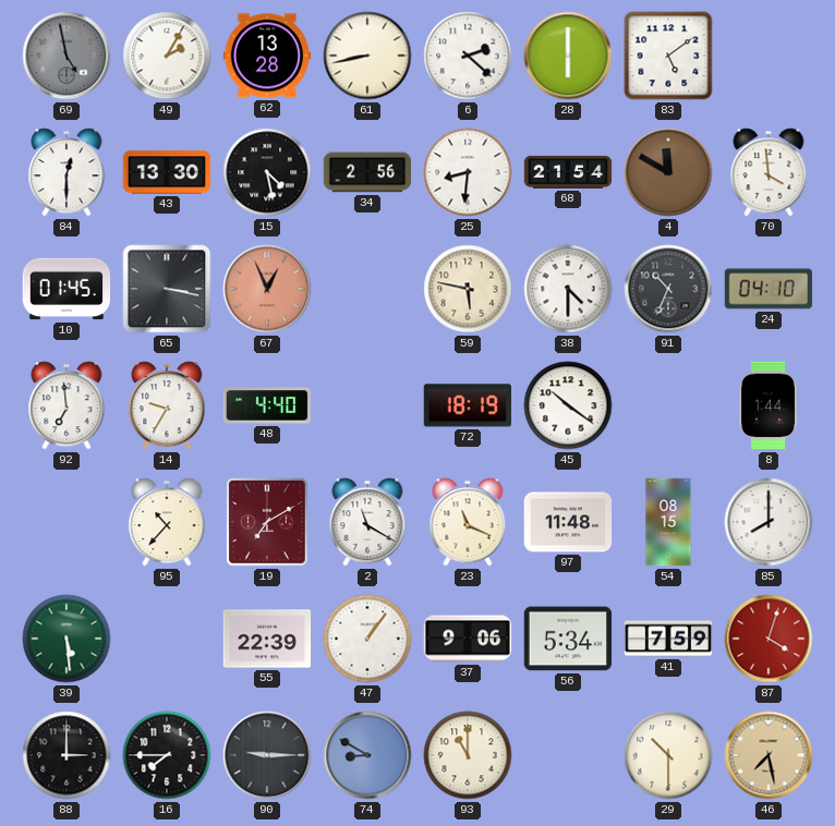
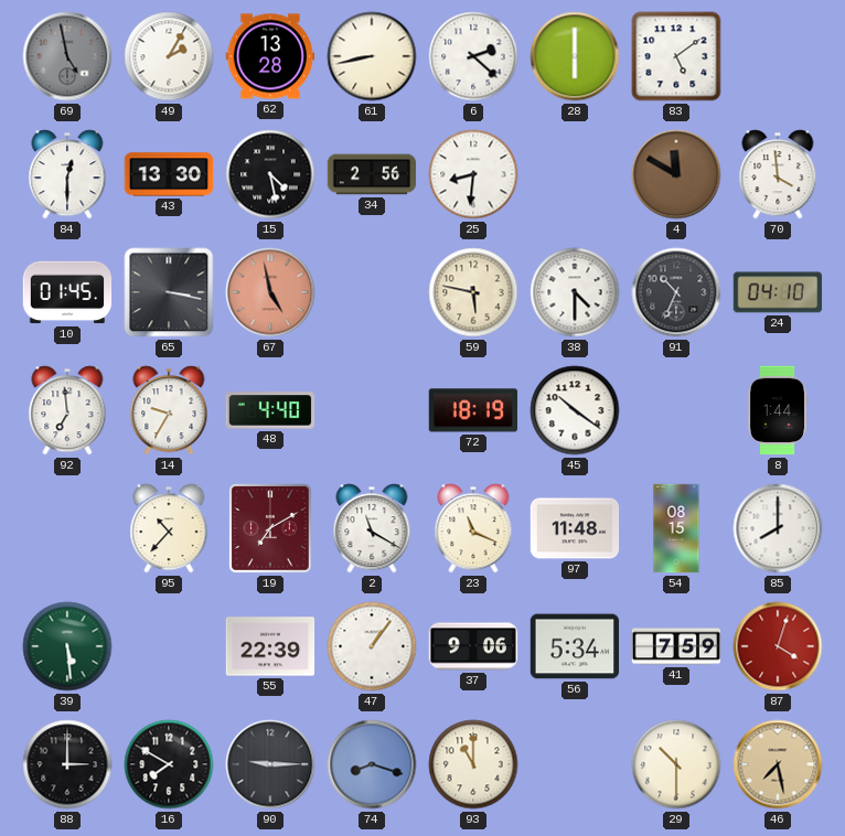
68: 21:54 -> none (568, 172)
67: 12:56 -> 4:58 (270, 292)
16: 7:45 -> 7:50 (169, 764)
74: 8:50 -> 8:18 (372, 764)
